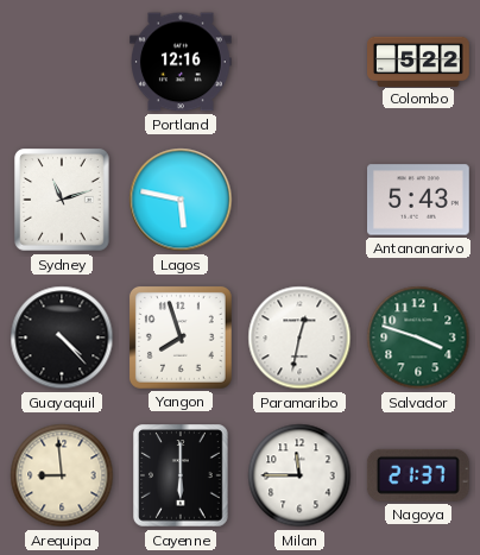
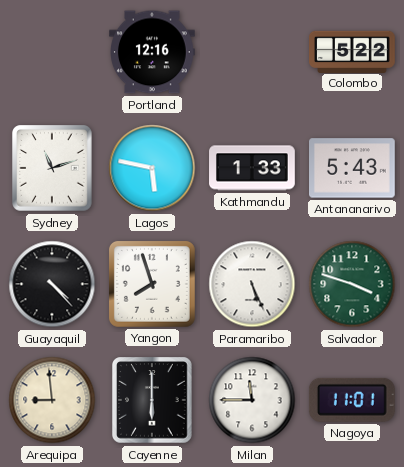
Kathmandu: none -> 1:33 (252, 168)
Paramaribo: 12:32 -> 5:26 (252, 284)
Nagoya: 21:37 -> 11:01 (352, 400)
